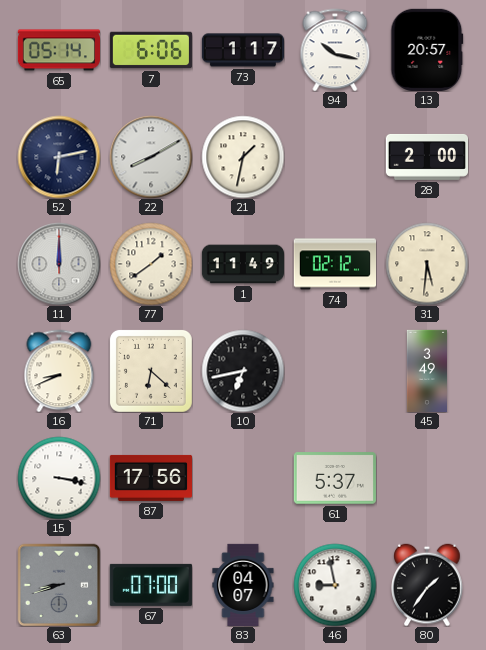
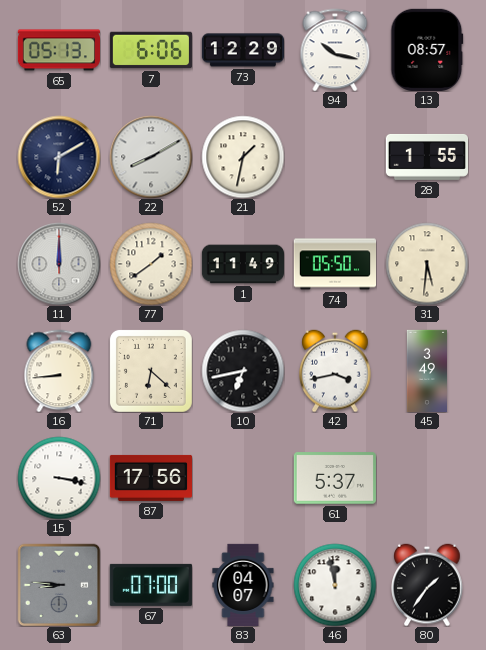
65: 05:14 -> 05:13 (58, 50)
73: 1:17 -> 12:29 (242, 50)
13: 20:57 -> 08:57 (427, 50)
52: 6:13 -> 6:10 (59, 157)
28: 2:00 -> 1:55 (426, 157)
74: 02:12 -> 05:50 (334, 264)
16: 8:41 -> 8:44 (59, 371)
42: none -> 3:43 (335, 371)
63: 8:42 -> 8:46 (59, 585)
46: 8:58 -> 11:58 (335, 585)
